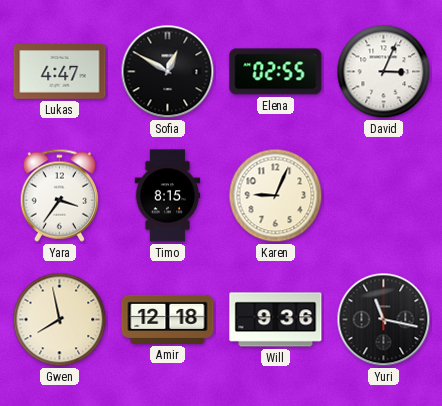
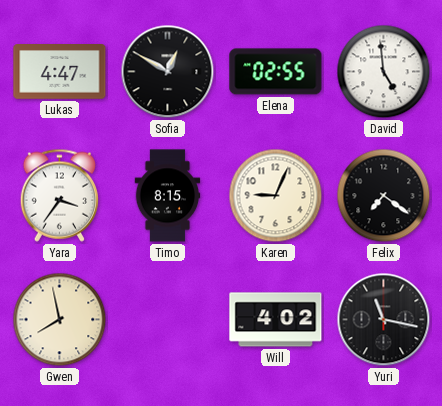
David: 3:04 -> 4:59 (384, 72)
Felix: none -> 7:21 (384, 196)
Amir: 12:18 -> none (168, 319)
Will: 9:36 -> 4:02 (276, 320)
